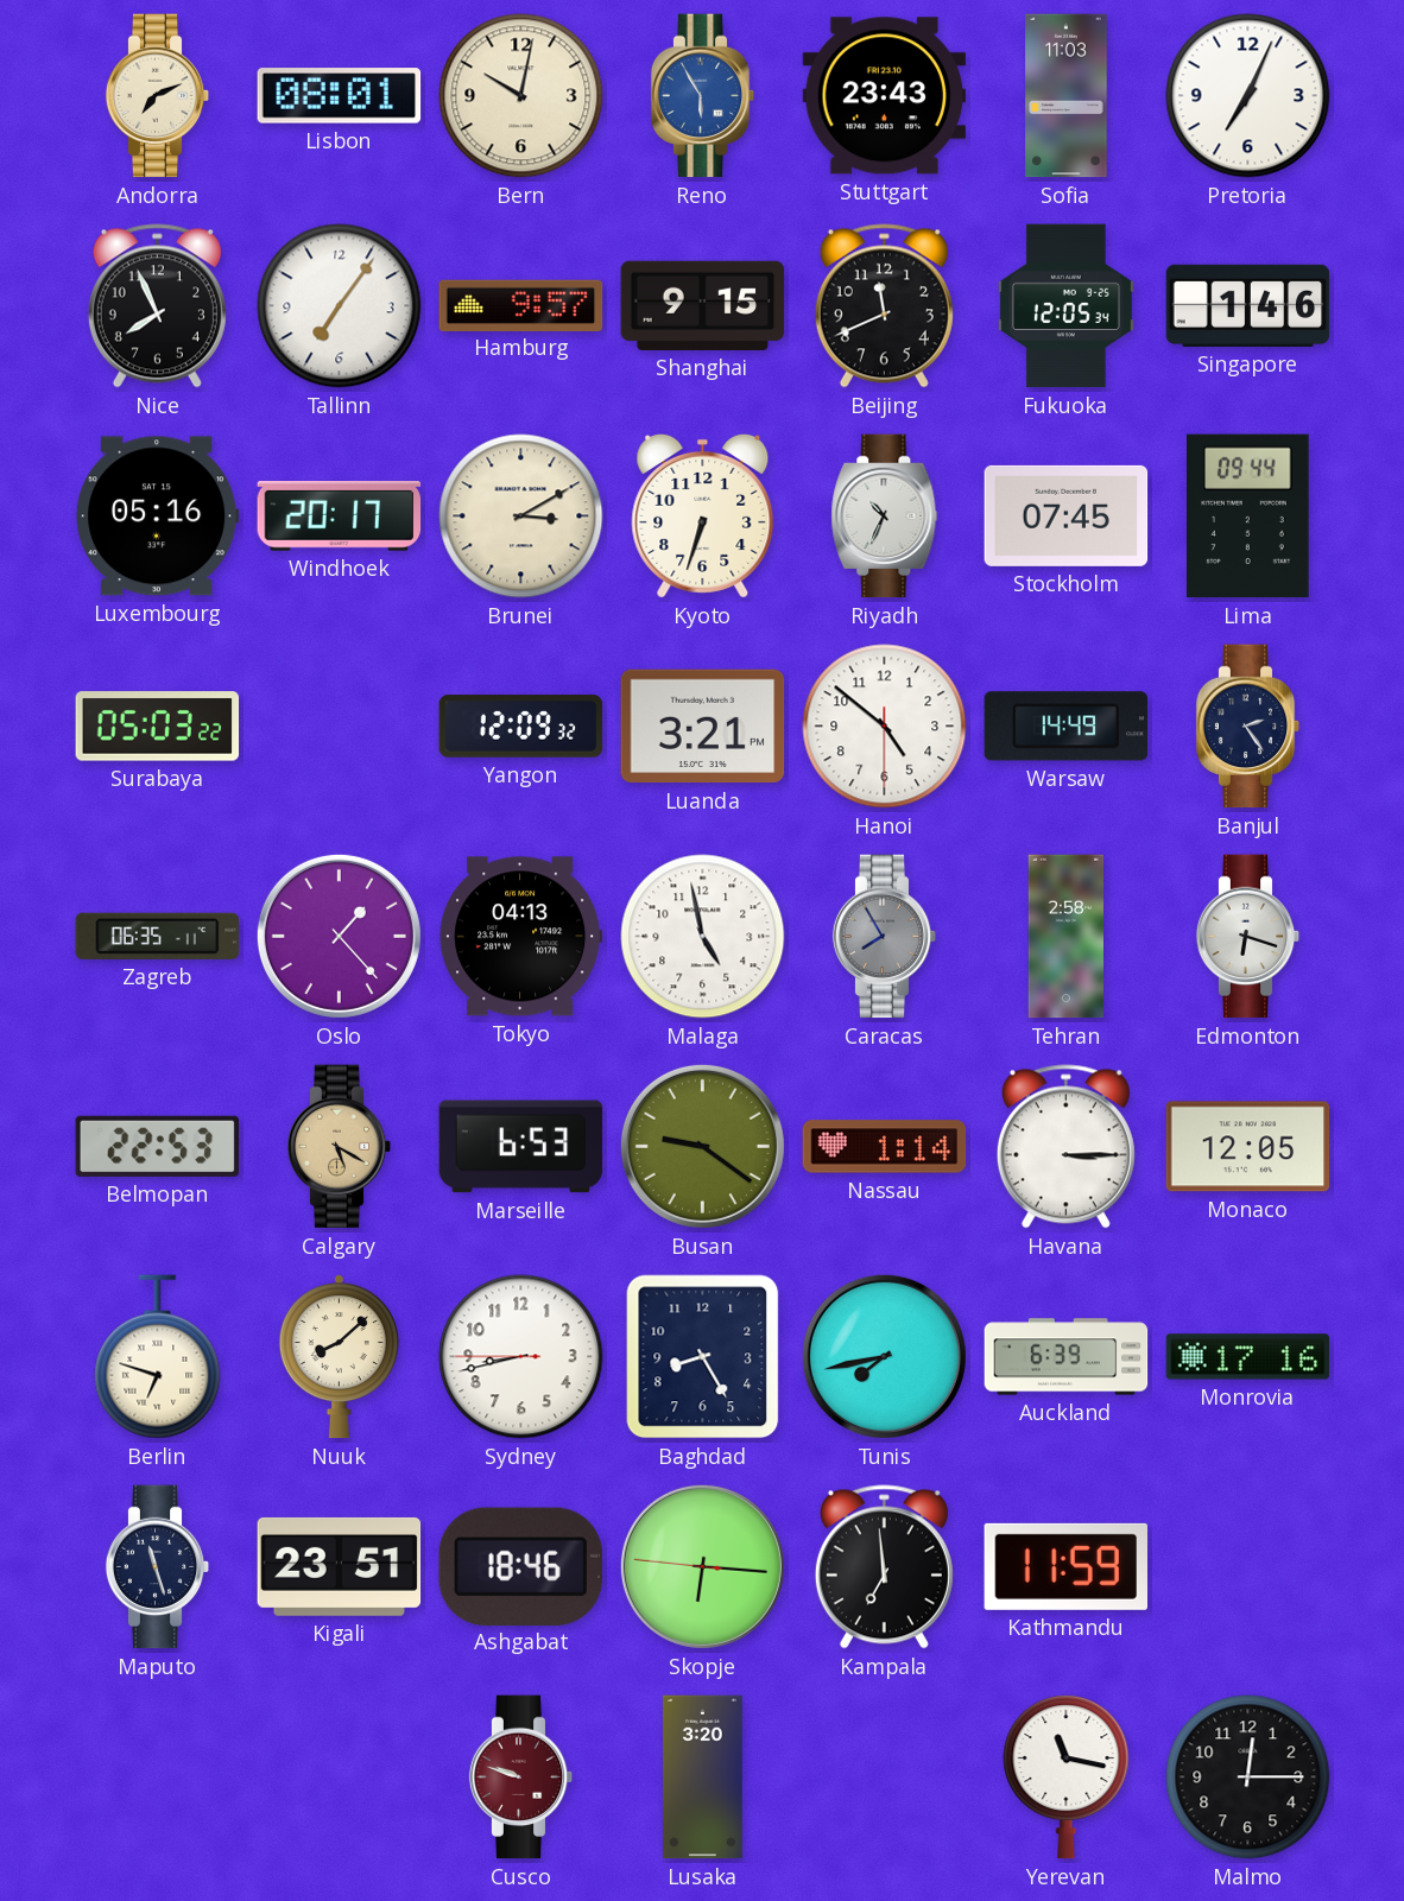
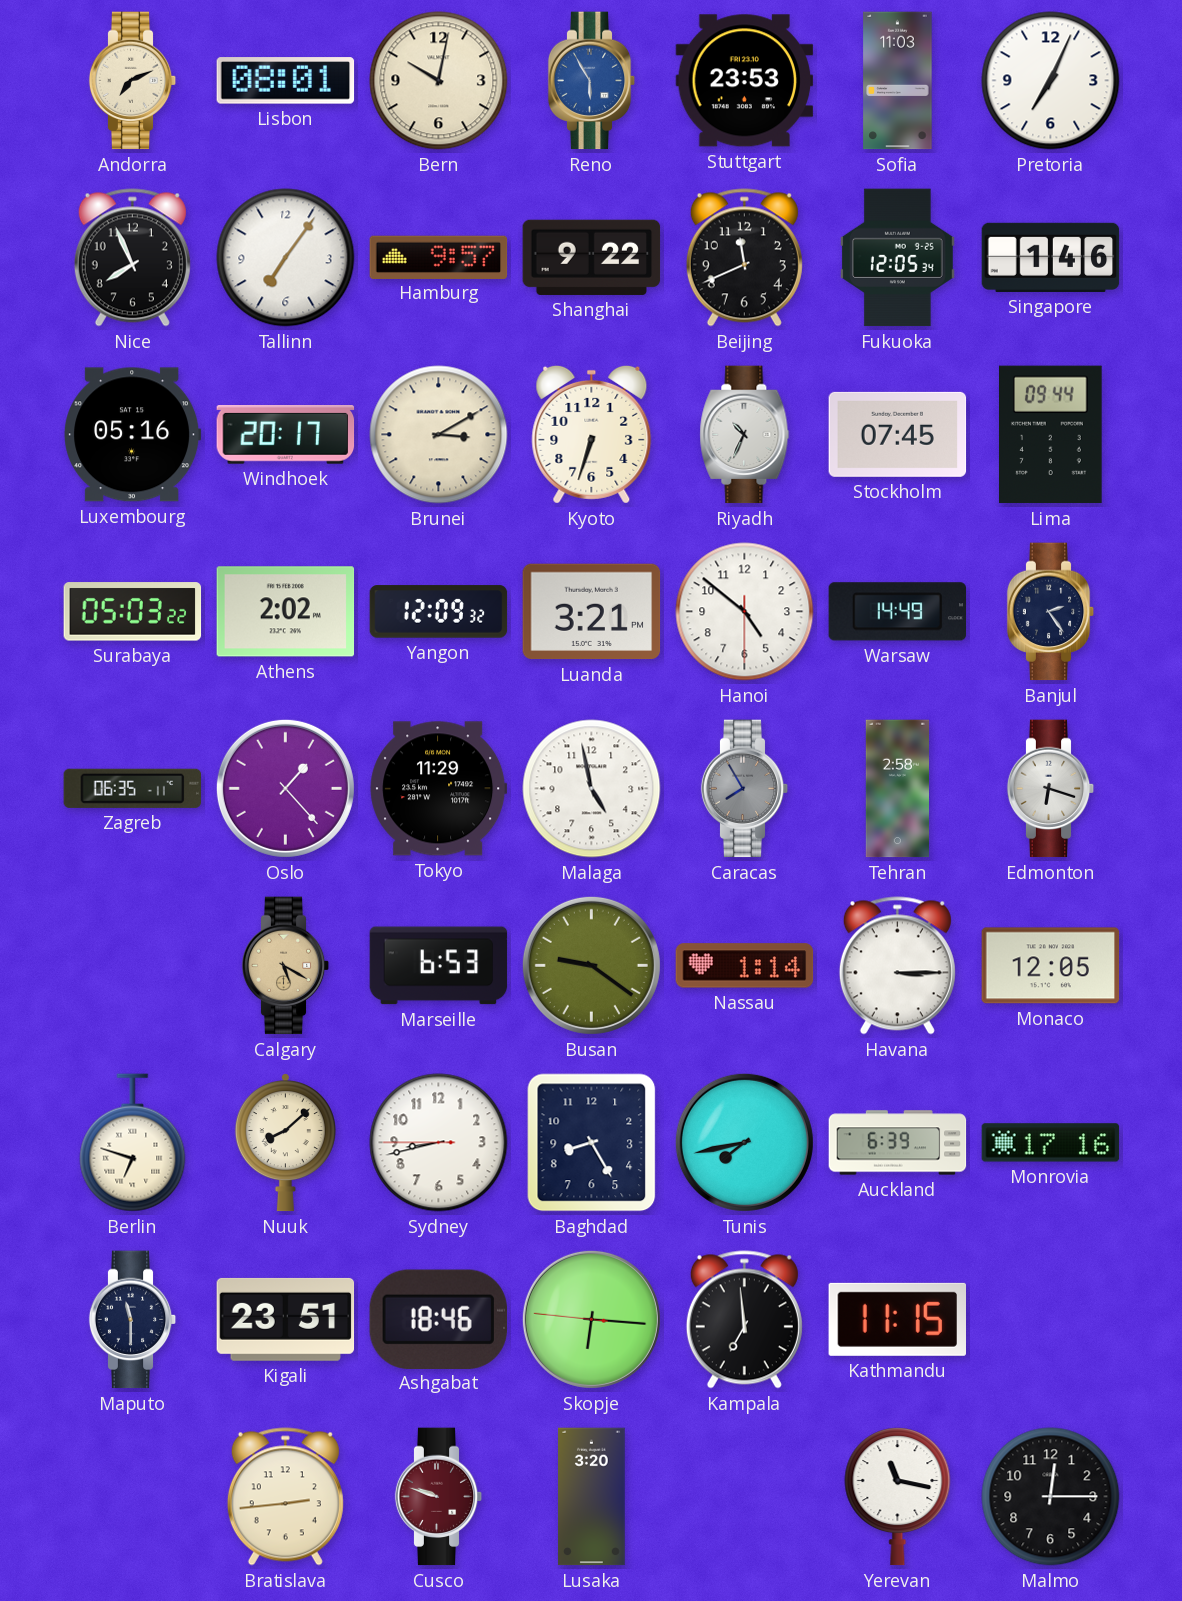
Stuttgart: 23:43 -> 23:53 (745, 81)
Shanghai: 9:15 -> 9:22 (592, 257)
Athens: none -> 2:02 (286, 612)
Tokyo: 04:13 -> 11:29 (439, 789)
Belmopan: 22:53 -> none (158, 1146)
Maputo: 11:27 -> 11:30 (133, 1320)
Kathmandu: 11:59 -> 11:15 (897, 1319)
Bratislava: none -> 2:44 (285, 1497)
